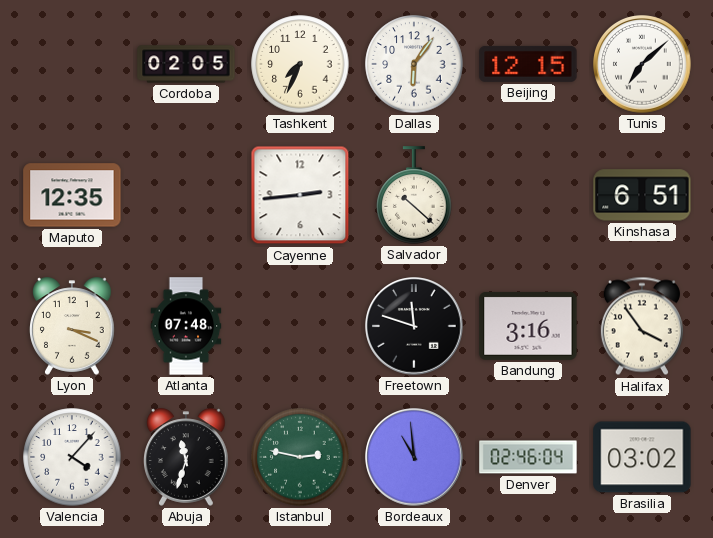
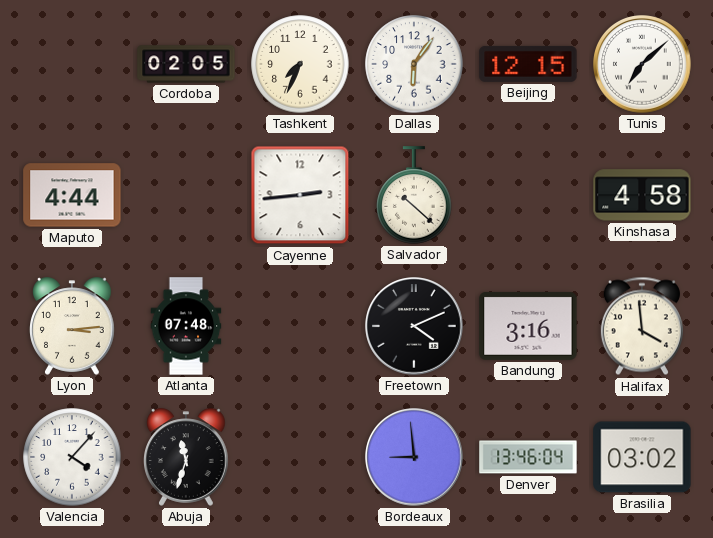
Maputo: 12:35 -> 4:44 (72, 195)
Kinshasa: 6:51 -> 4:58 (642, 195)
Lyon: 3:19 -> 3:14 (73, 326)
Freetown: 11:48 -> 4:11 (414, 326)
Halifax: 3:54 -> 3:59 (642, 326)
Istanbul: 2:47 -> none (300, 457)
Bordeaux: 10:59 -> 8:59 (414, 457)
Denver: 02:46 -> 13:46 (528, 457)
